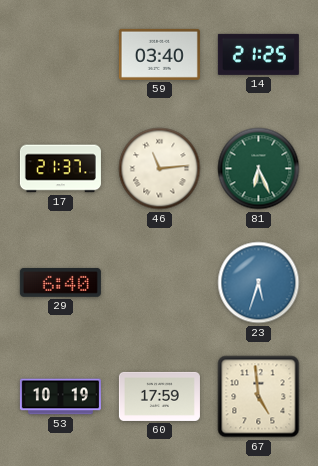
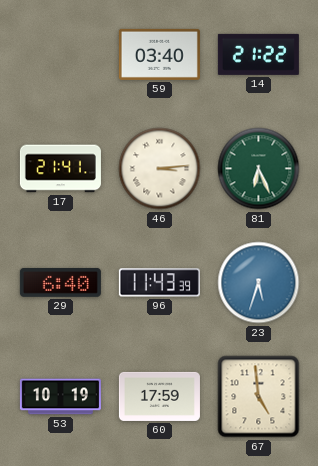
14: 21:25 -> 21:22 (258, 54)
17: 21:37 -> 21:41 (60, 169)
46: 11:14 -> 3:14 (160, 169)
96: none -> 11:43 (159, 283)
